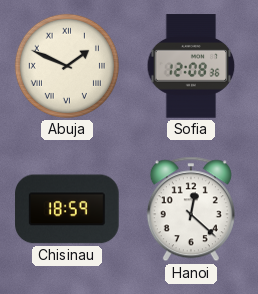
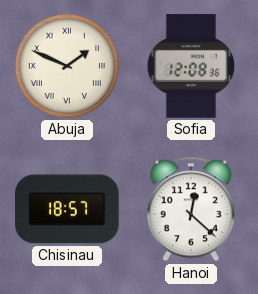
Chisinau: 18:59 -> 18:57 (67, 209)
